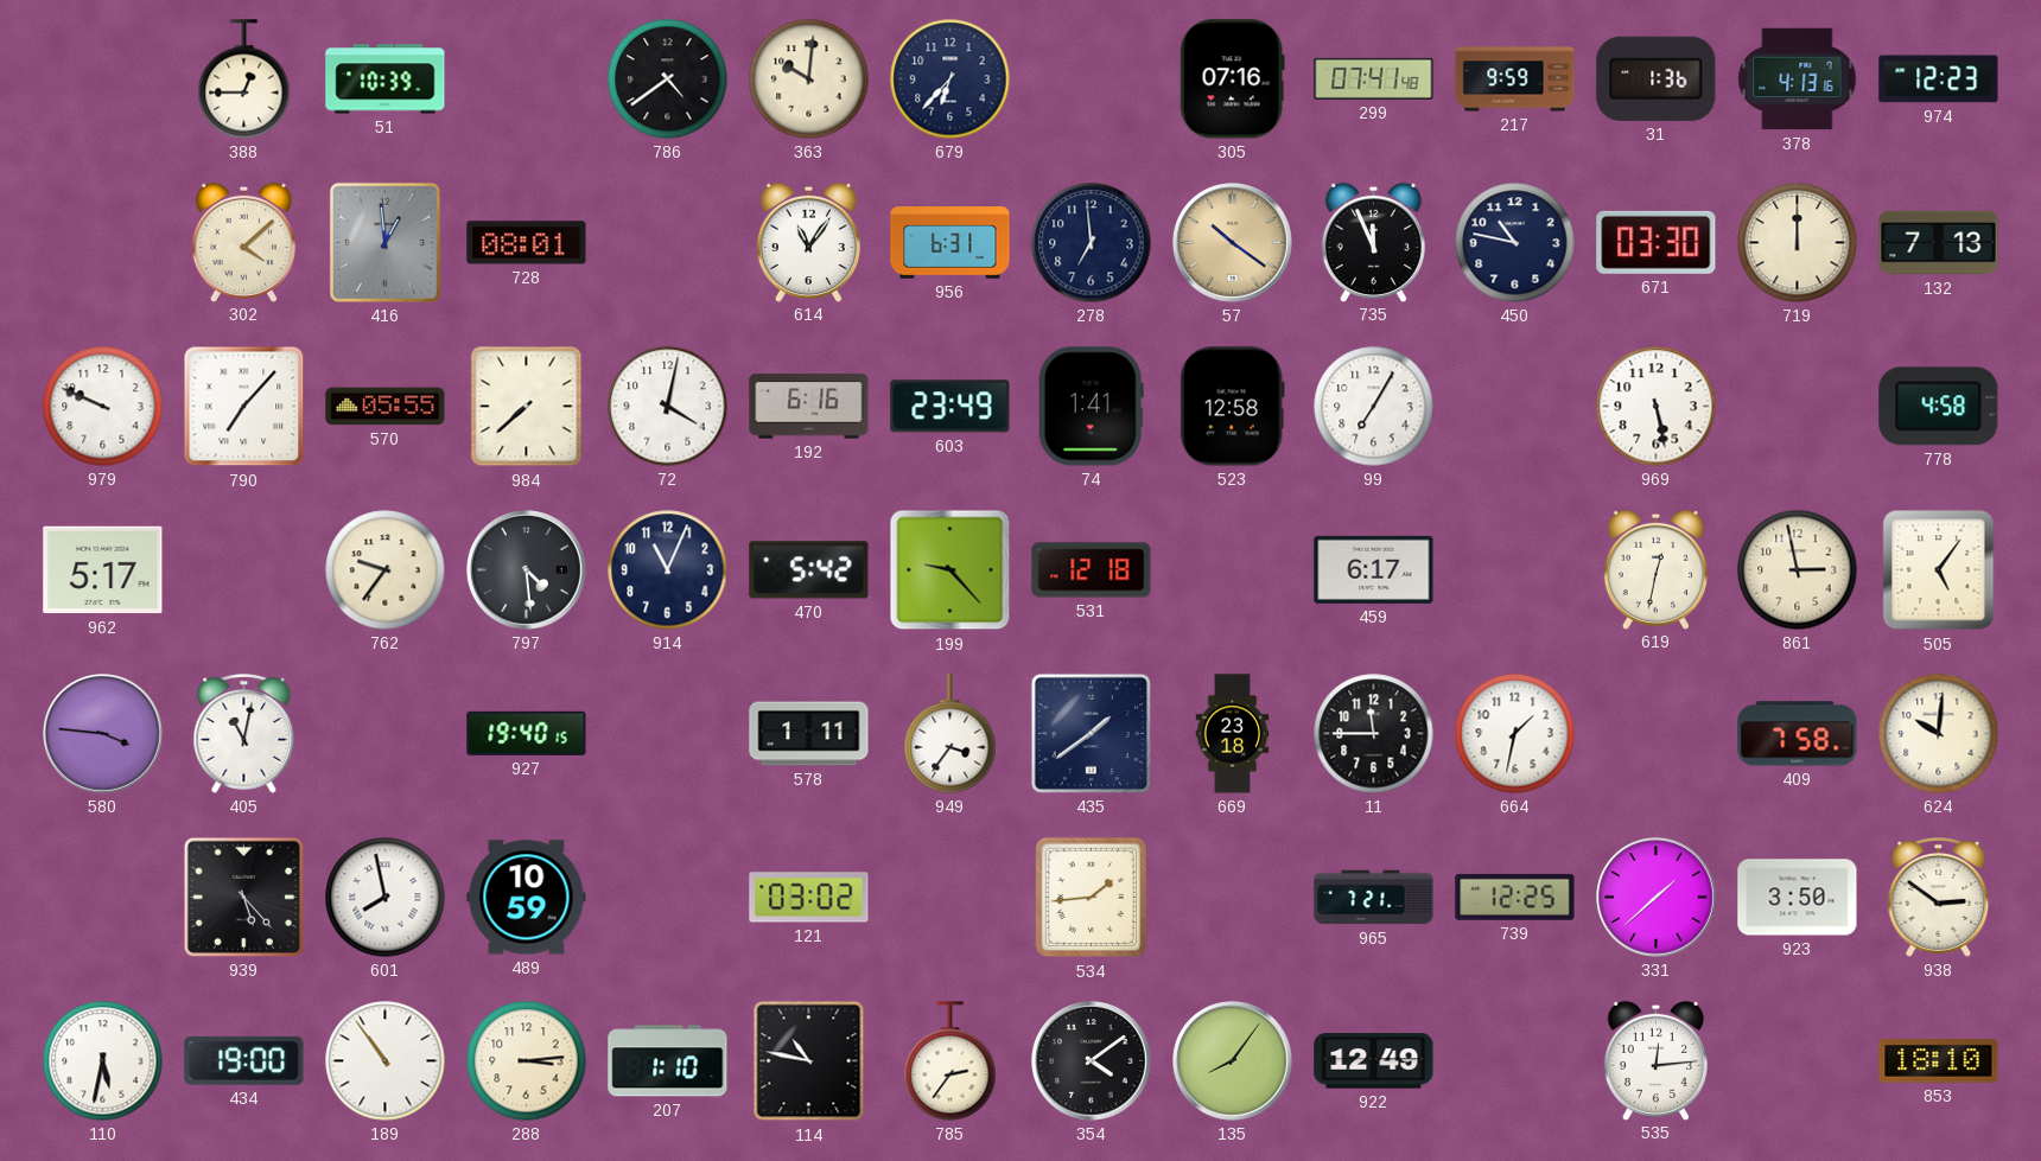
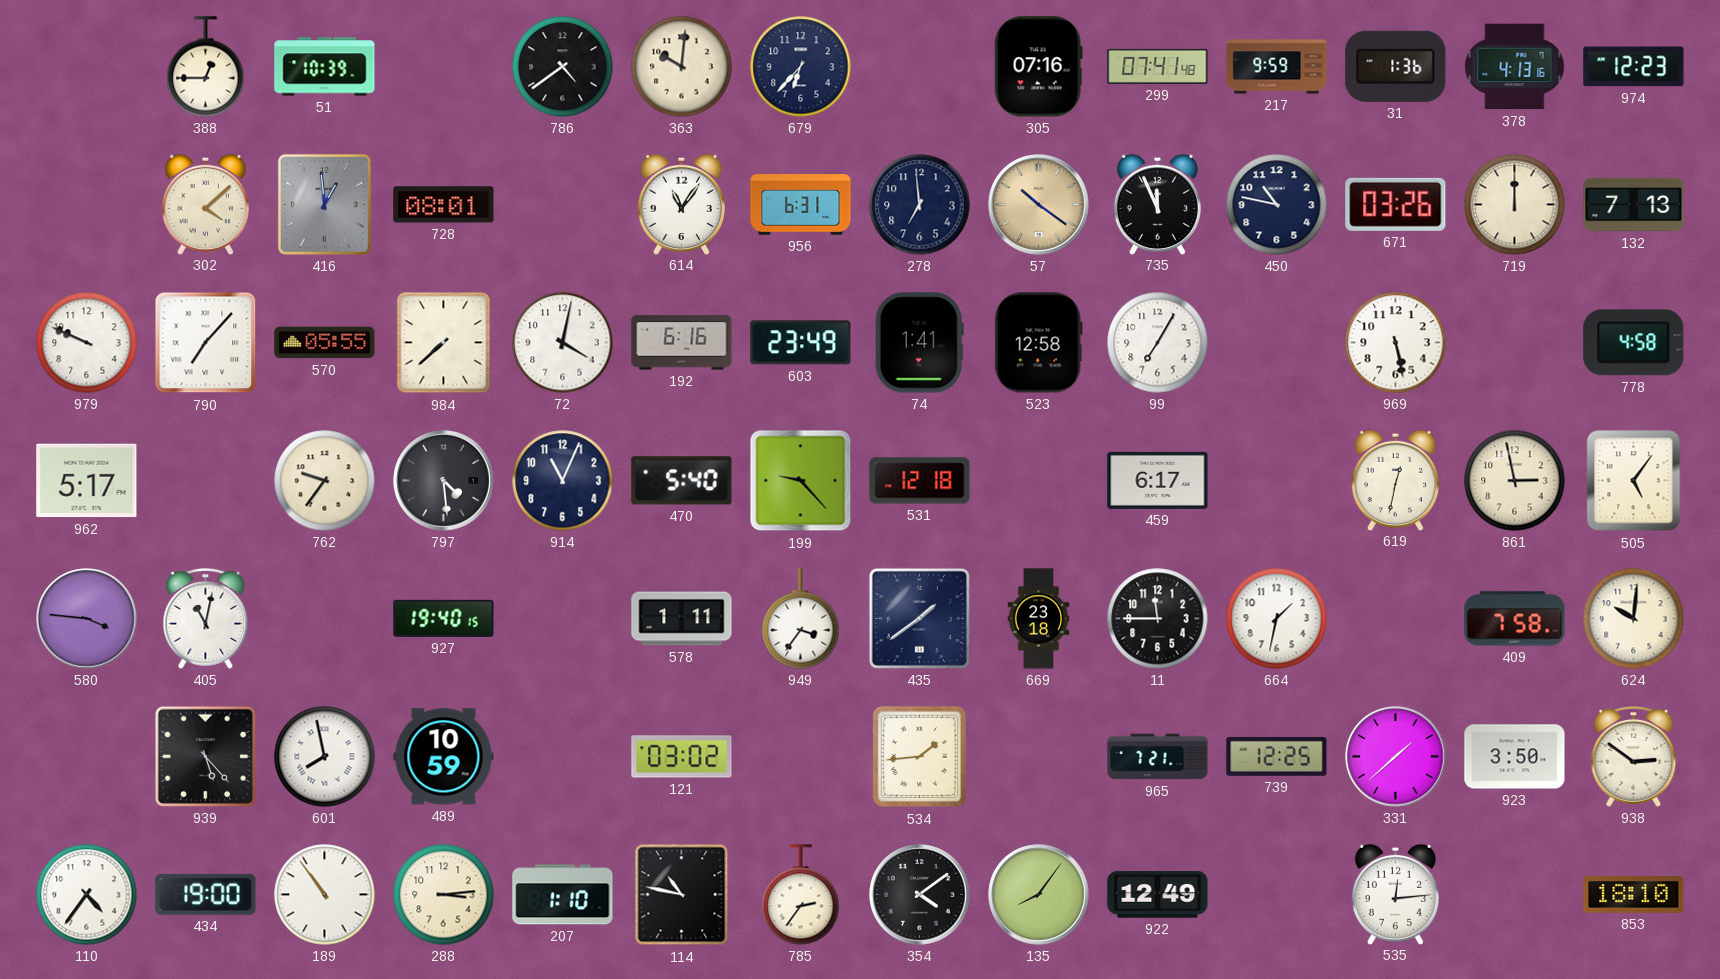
671: 03:30 -> 03:26 (1396, 204)
470: 5:42 -> 5:40 (682, 481)
110: 5:32 -> 4:36 (87, 895)
